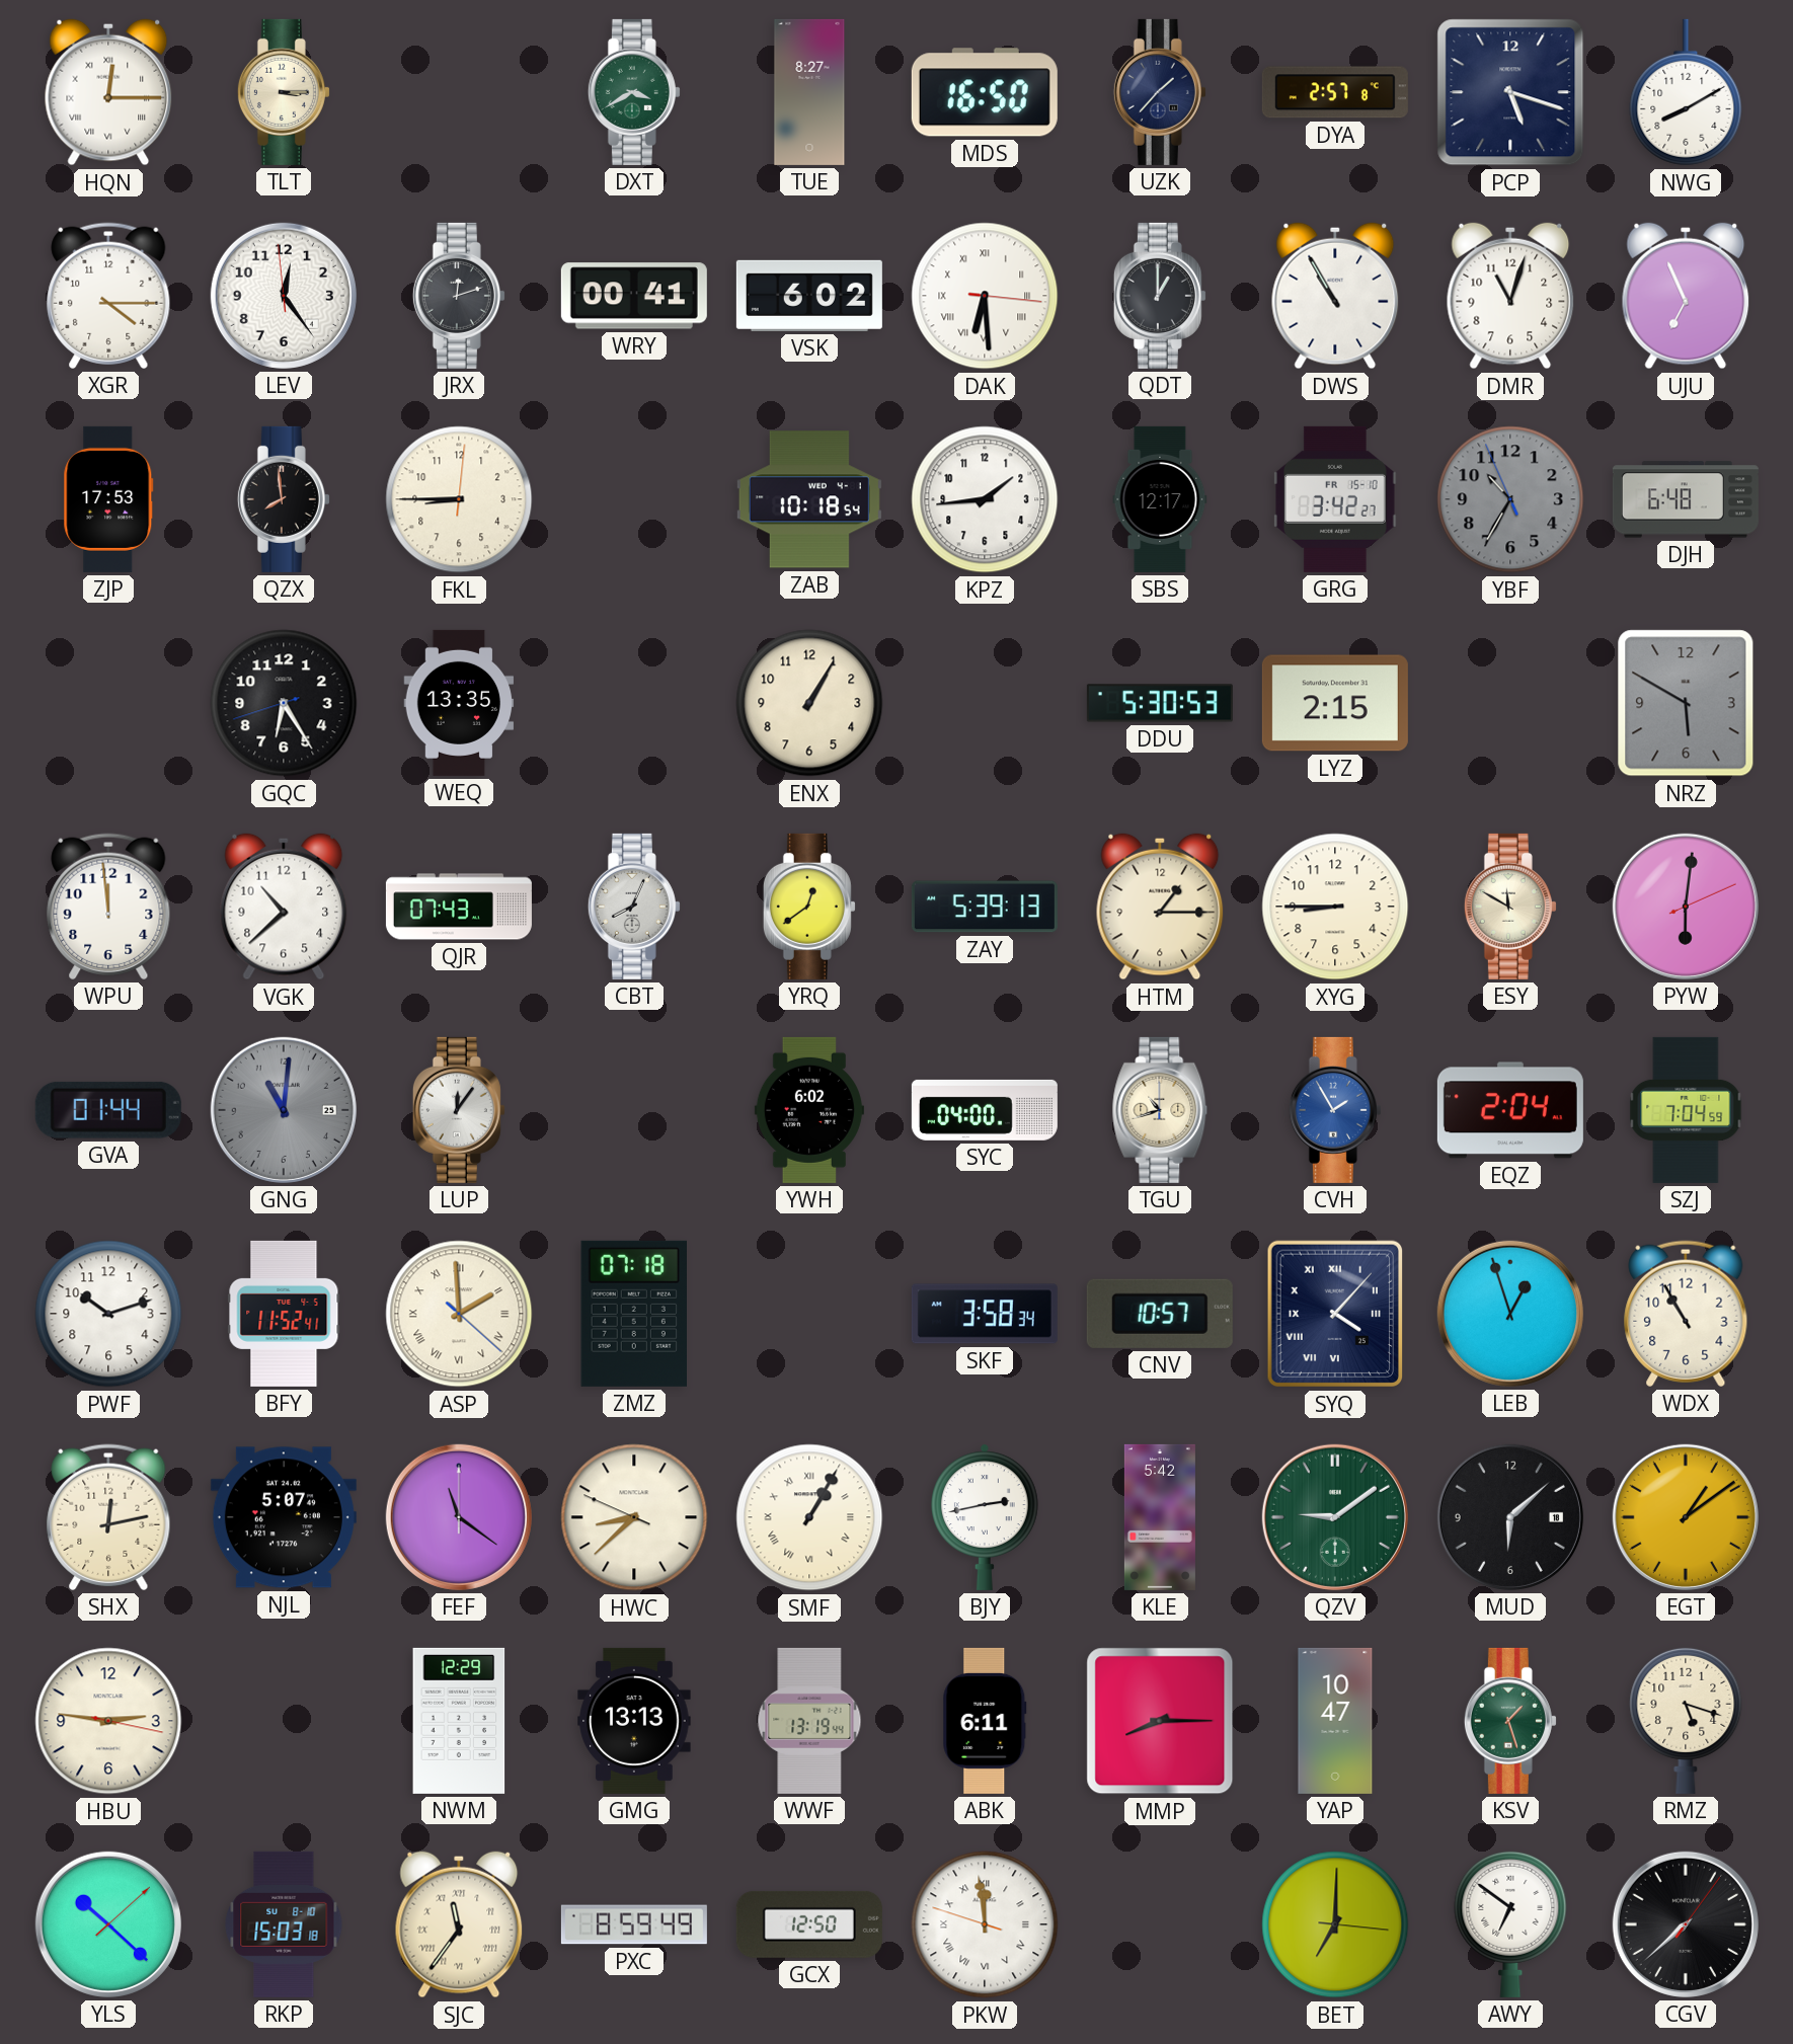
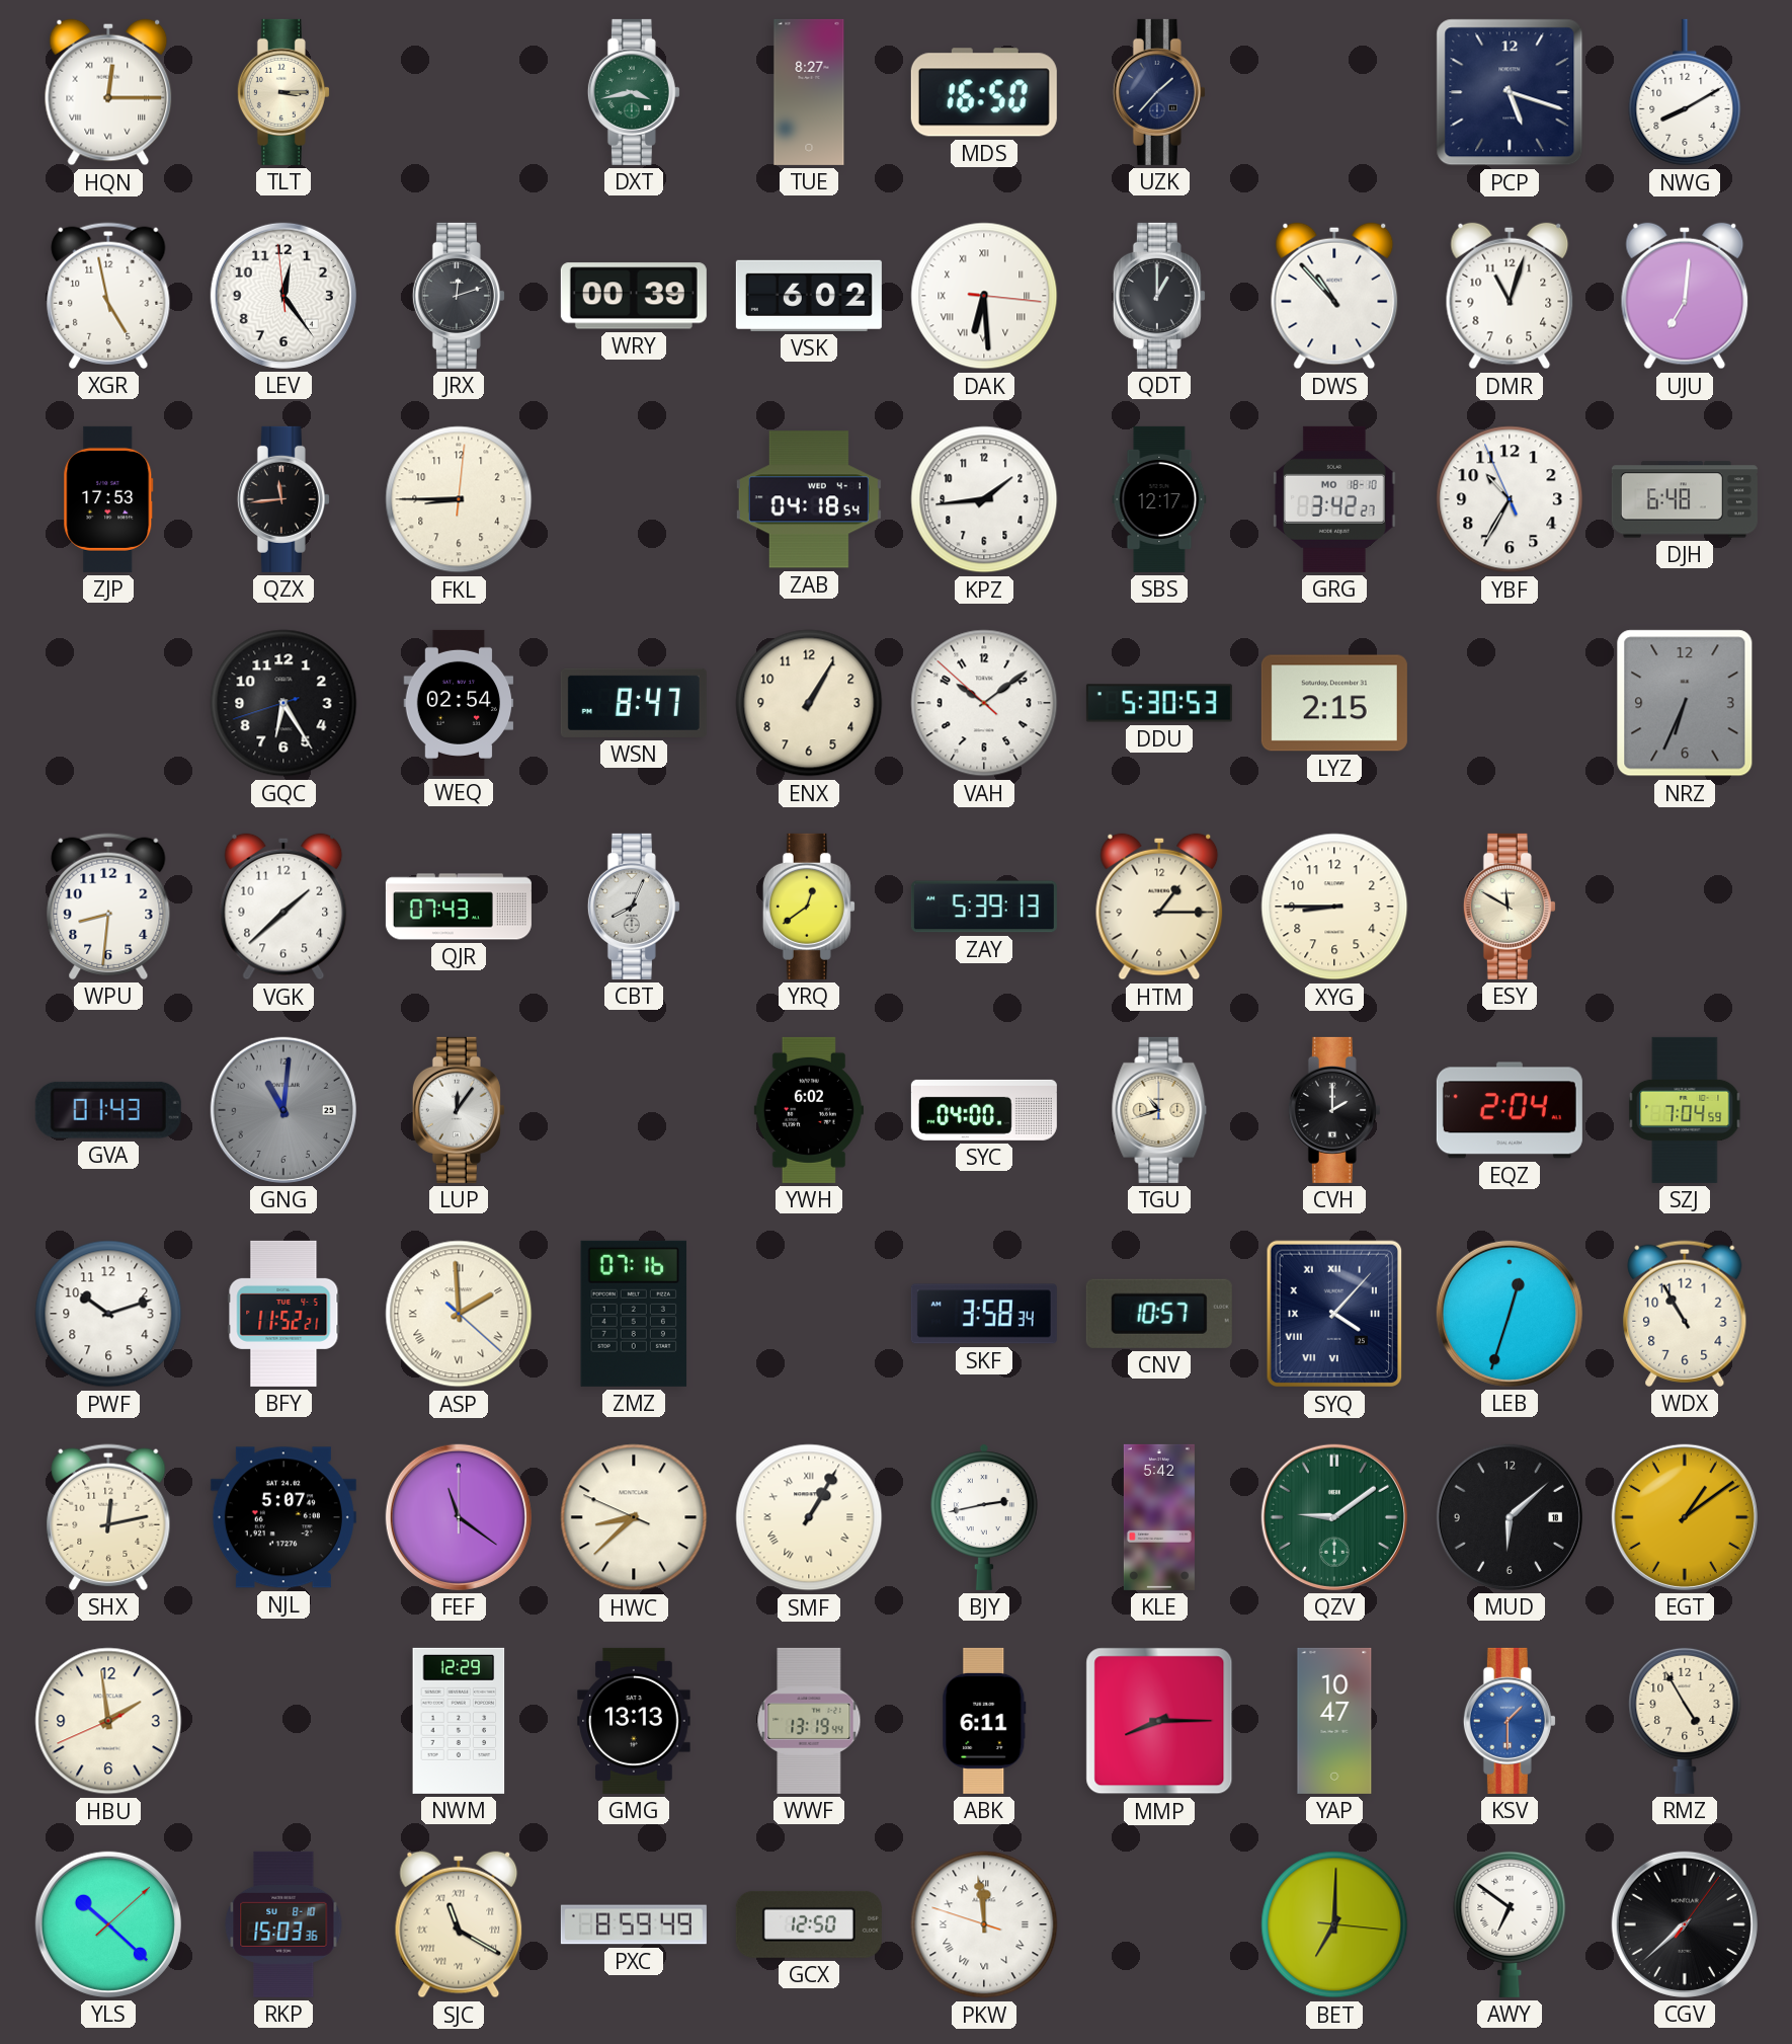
DXT: 3:40 -> 3:43 (634, 92)
DYA: 2:57 -> none (1335, 92)
XGR: 4:15 -> 4:58 (108, 296)
WRY: 00:41 -> 00:39 (634, 296)
DWS: 10:55 -> 10:53 (1334, 296)
UJU: 6:56 -> 7:01 (1685, 296)
QZX: 7:59 -> 11:44 (283, 499)
ZAB: 10:18 -> 04:18 (809, 499)
GRG date: FR 15-10 -> MO 18-10 (1334, 499)
YBF dial: grey -> white (1510, 499)
WEQ: 13:35 -> 02:54 (459, 703)
WSN: none -> 8:47 (634, 703)
VAH: none -> 10:08 (984, 703)
NRZ: 5:50 -> 6:34 (1685, 703)
WPU: 11:59 -> 8:31 (108, 907)
VGK: 10:38 -> 1:38 (283, 907)
PYW: 6:01 -> none (1686, 907)
GVA: 01:44 -> 01:43 (108, 1110)
CVH: 1:55 -> 2:00 (1334, 1110)
CVH dial: blue -> black (1334, 1110)
BFY: 11:52:41 -> 11:52:21 (283, 1314)
ZMZ: 07:18 -> 07:16 (633, 1314)
LEB: 12:57 -> 12:33 (1510, 1314)
HBU: 2:46 -> 1:58 (108, 1721)
KSV: 1:27 -> 1:30 (1510, 1721)
KSV dial: green -> blue (1510, 1721)
RMZ: 5:18 -> 4:55 (1685, 1720)
RKP: 15:03:18 -> 15:03:36 (283, 1924)
SJC: 11:36 -> 11:20 (459, 1924)
